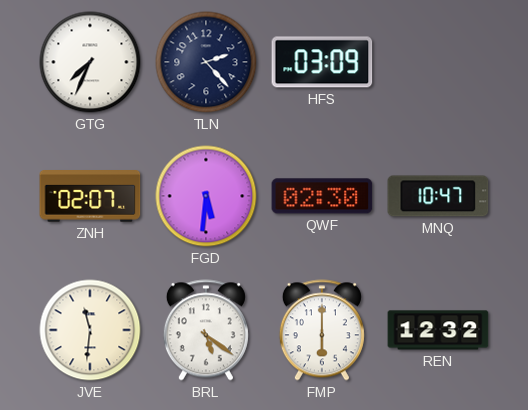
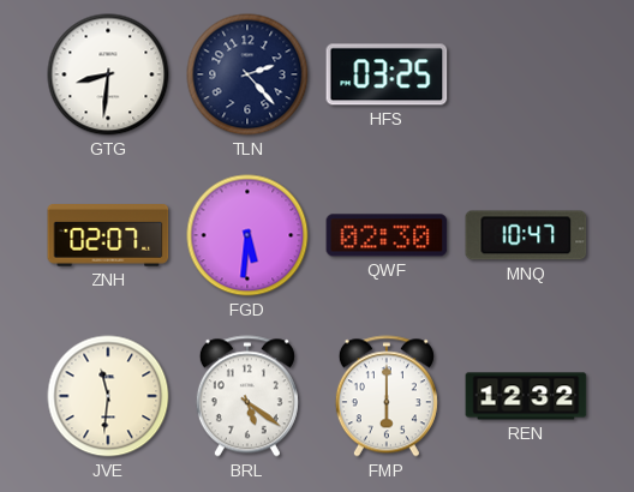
GTG: 7:34 -> 8:31 (108, 74)
HFS: 03:09 -> 03:25 (387, 74)
